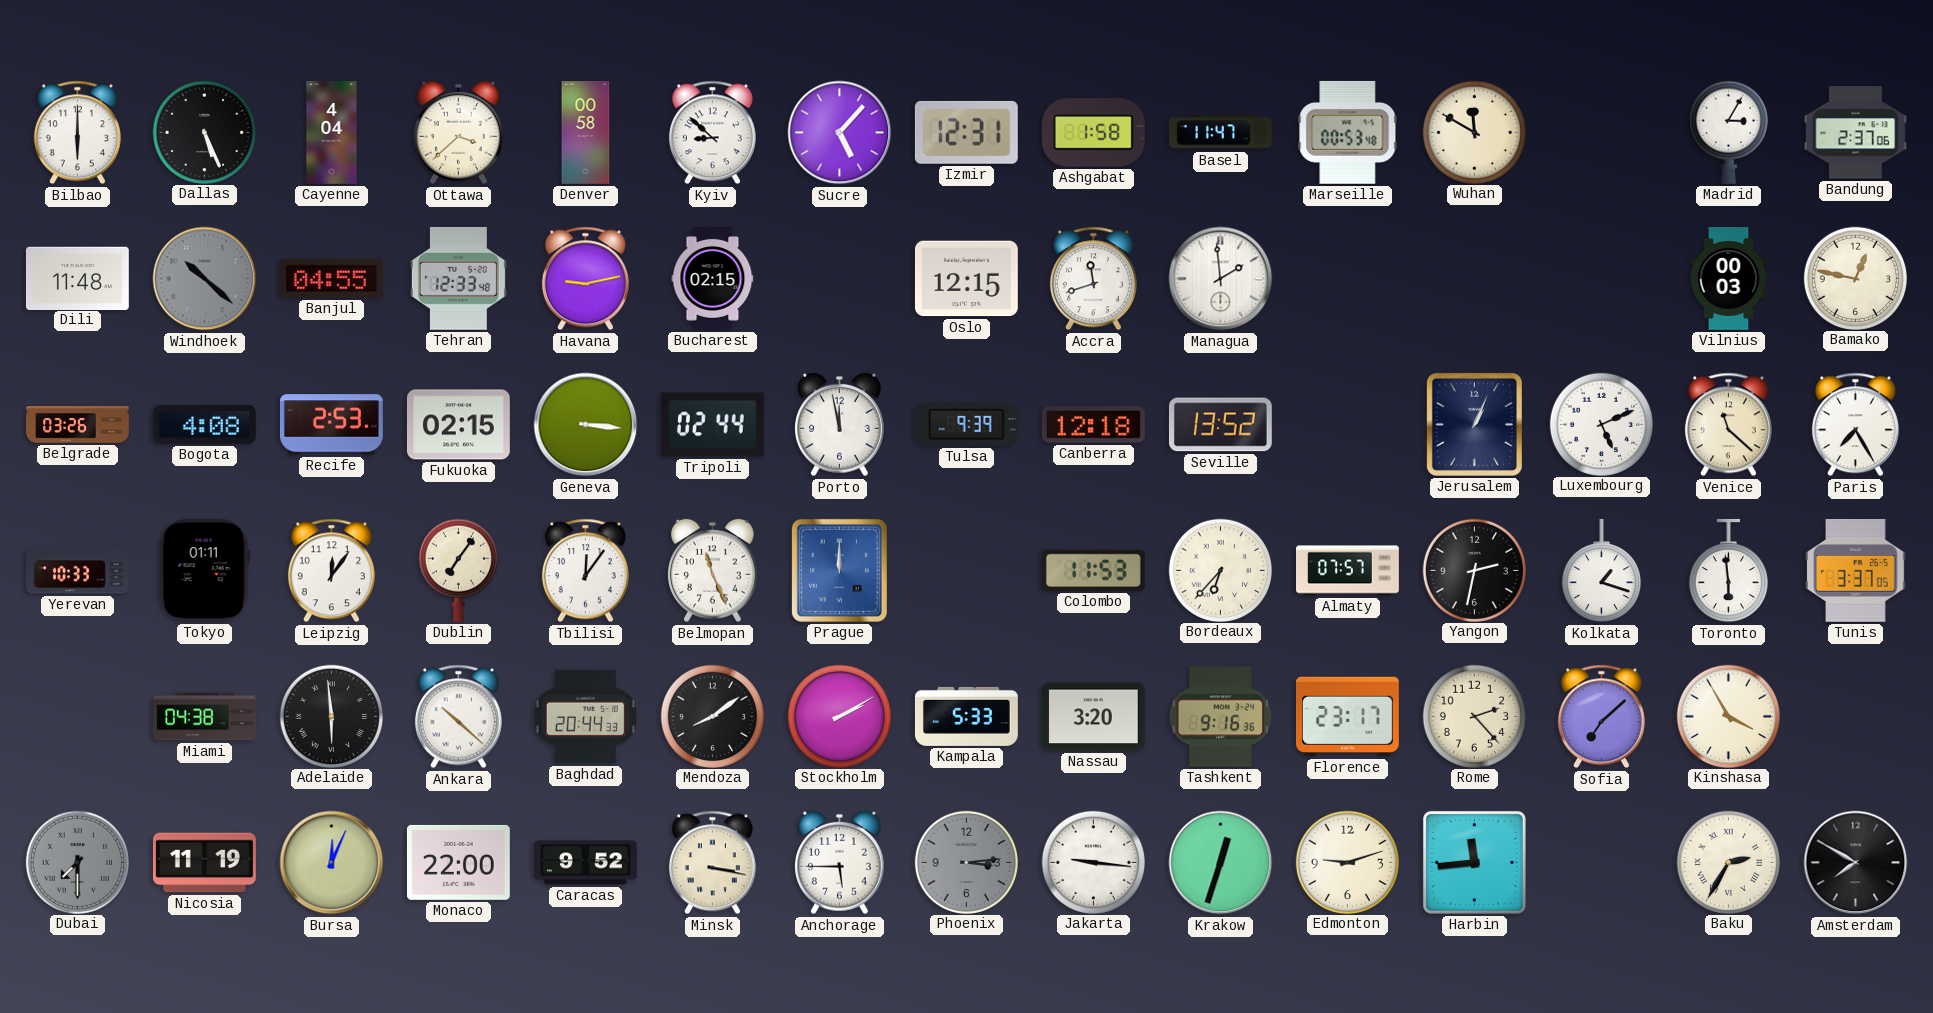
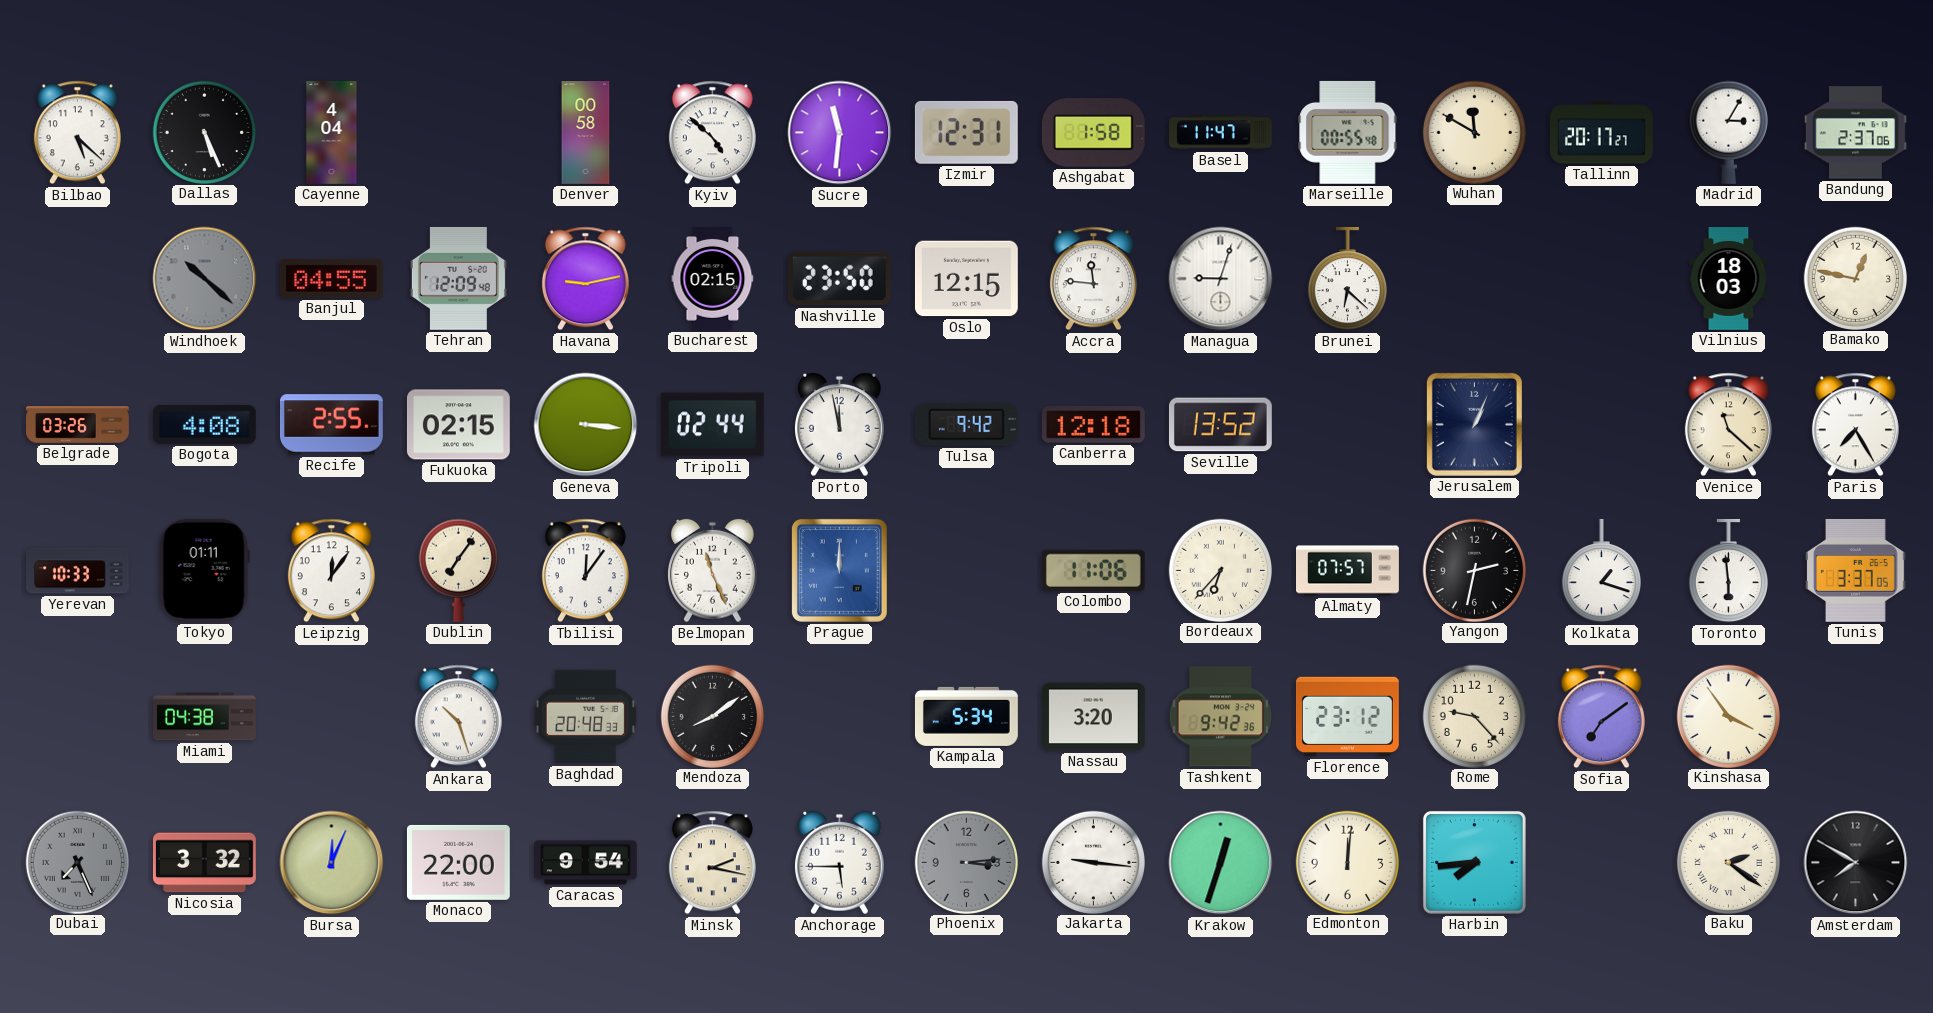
Bilbao: 6:00 -> 5:22 (77, 133)
Ottawa: 3:38 -> none (459, 133)
Kyiv: 8:52 -> 4:52 (712, 133)
Sucre: 5:07 -> 11:31 (840, 133)
Marseille: 00:53 -> 00:55 (1348, 132)
Tallinn: none -> 20:17 (1602, 133)
Dili: 11:48 -> none (77, 278)
Tehran: 12:33 -> 12:09 (458, 278)
Nashville: none -> 23:50 (839, 279)
Accra: 11:42 -> 11:46 (1093, 279)
Managua: 1:59 -> 9:03 (1221, 279)
Brunei: none -> 6:22 (1347, 279)
Vilnius: 00:03 -> 18:03 (1729, 279)
Recife: 2:53 -> 2:55 (332, 425)
Tulsa: 9:39 -> 9:42 (966, 425)
Luxembourg: 5:11 -> none (1601, 424)
Colombo: 11:53 -> 11:06 (1093, 570)
Adelaide: 5:59 -> none (331, 716)
Ankara: 10:22 -> 10:27 (458, 717)
Baghdad: 20:44 -> 20:48 (585, 717)
Stockholm: 2:10 -> none (839, 716)
Kampala: 5:33 -> 5:34 (966, 716)
Tashkent: 9:16 -> 9:42 (1221, 717)
Florence: 23:17 -> 23:12 (1347, 717)
Rome: 2:23 -> 9:23 (1474, 716)
Sofia: 7:08 -> 7:09 (1601, 717)
Kinshasa: 3:55 -> 3:54 (1728, 716)
Dubai: 7:30 -> 7:26 (77, 862)
Nicosia: 11:19 -> 3:32 (205, 863)
Caracas: 9:52 -> 9:54 (586, 863)
Minsk: 3:17 -> 2:17 (712, 863)
Edmonton: 9:12 -> 12:01 (1347, 862)
Harbin: 11:44 -> 7:44 (1474, 862)
Baku: 2:35 -> 2:21 (1728, 862)
